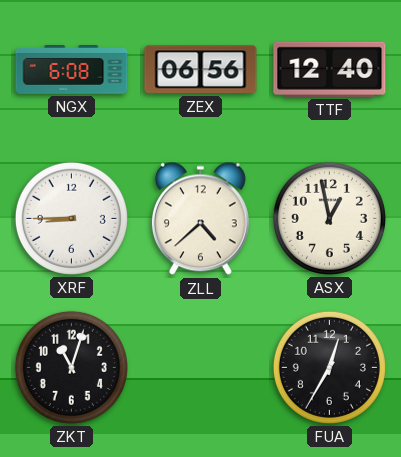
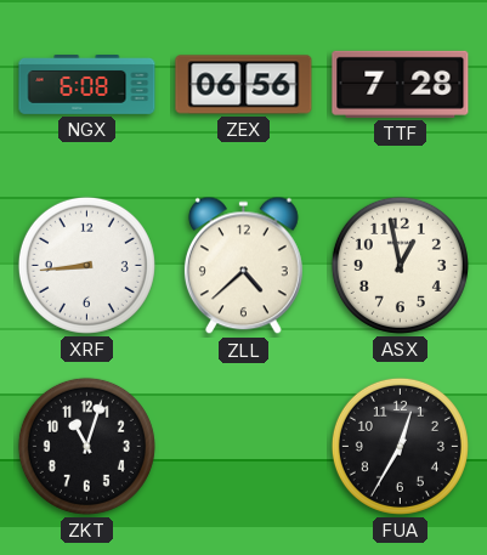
TTF: 12:40 -> 7:28 (401, 84)
XRF: 8:45 -> 8:44 (86, 265)
